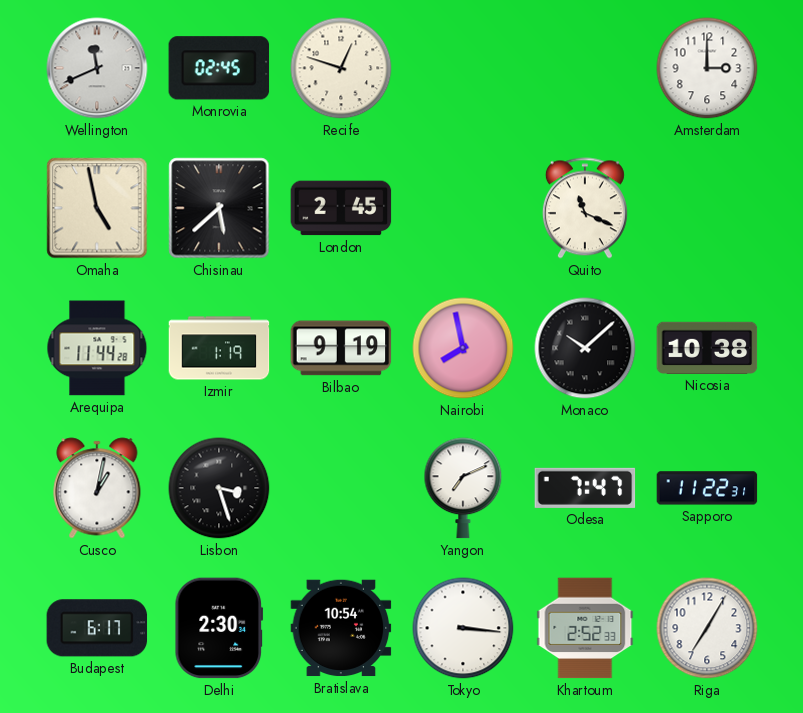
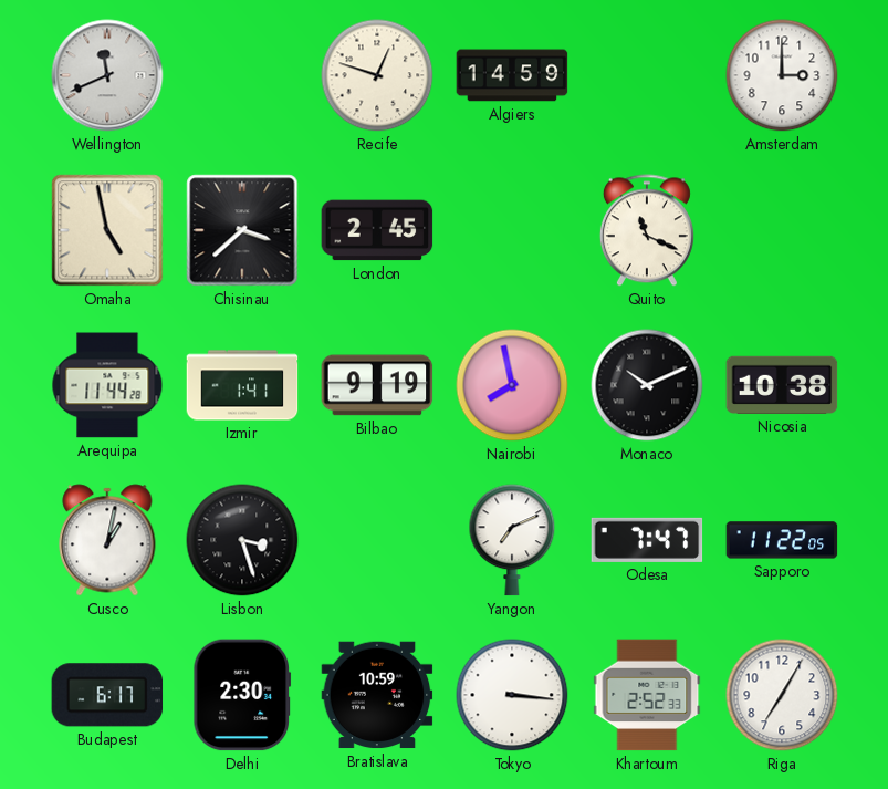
Monrovia: 02:45 -> none (219, 68)
Algiers: none -> 14:59 (512, 75)
Chisinau: 5:38 -> 3:38 (242, 230)
Izmir: 1:19 -> 1:41 (242, 385)
Monaco: 10:08 -> 10:11 (647, 385)
Sapporo: 11:22:31 -> 11:22:05 (782, 540)
Bratislava: 10:54 -> 10:59 (377, 695)
